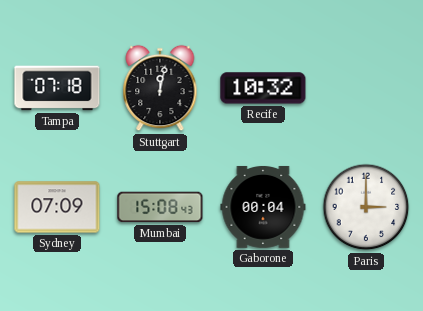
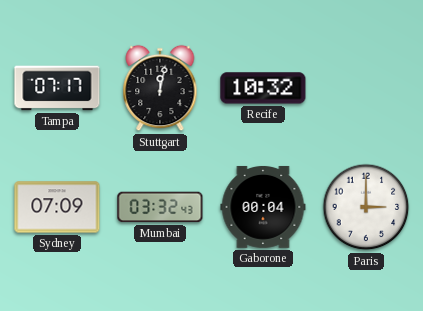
Tampa: 07:18 -> 07:17 (57, 88)
Mumbai: 15:08 -> 03:32 (160, 207)
